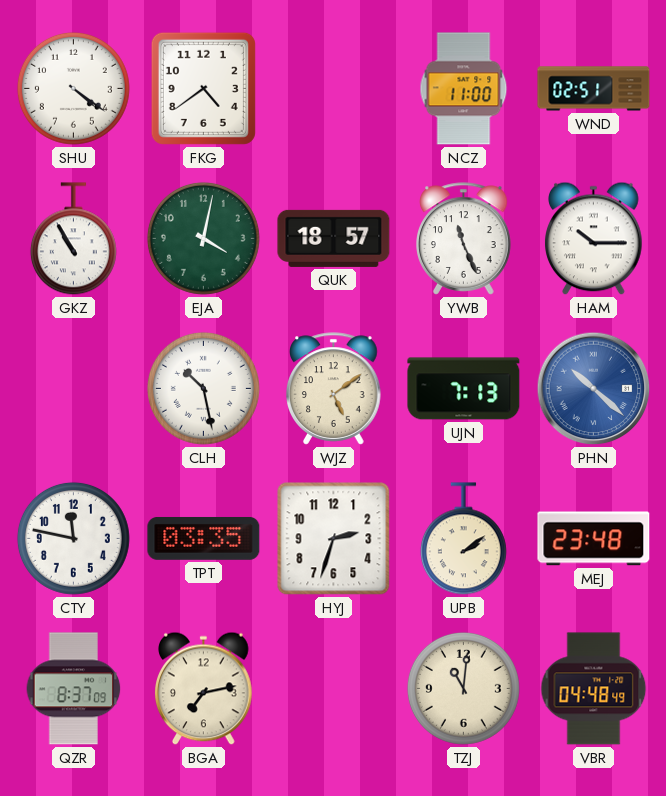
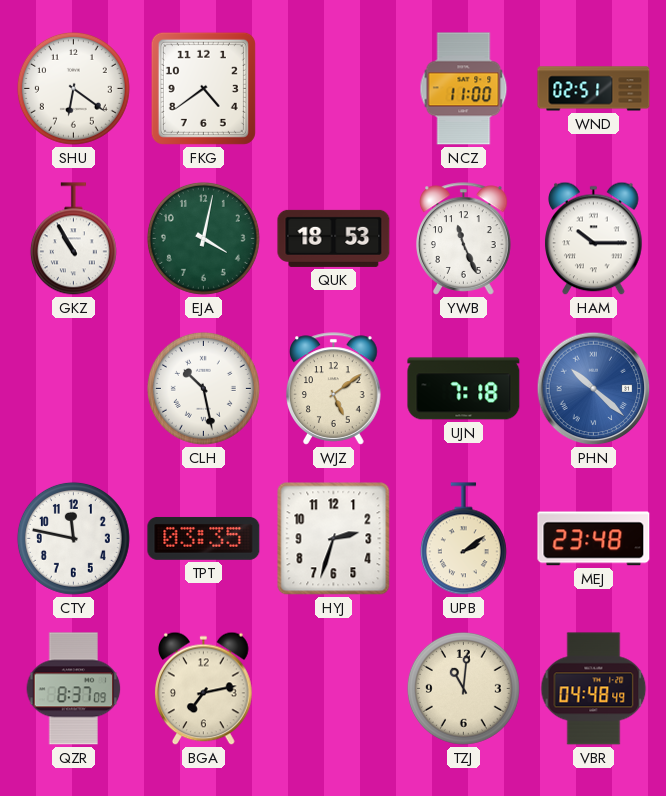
SHU: 4:21 -> 6:21 (73, 88)
QUK: 18:57 -> 18:53 (334, 238)
UJN: 7:13 -> 7:18 (464, 389)
